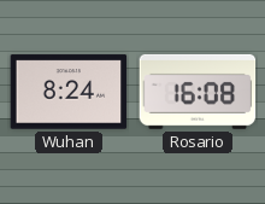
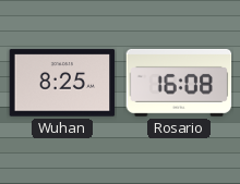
Wuhan: 8:24 -> 8:25 (62, 83)
